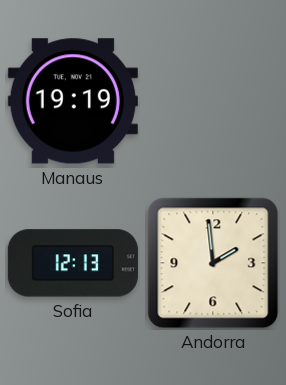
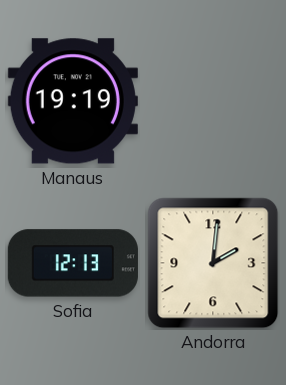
Andorra: 1:59 -> 2:01 (213, 263)
